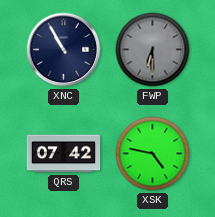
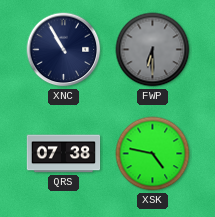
QRS: 07:42 -> 07:38 (64, 154)
